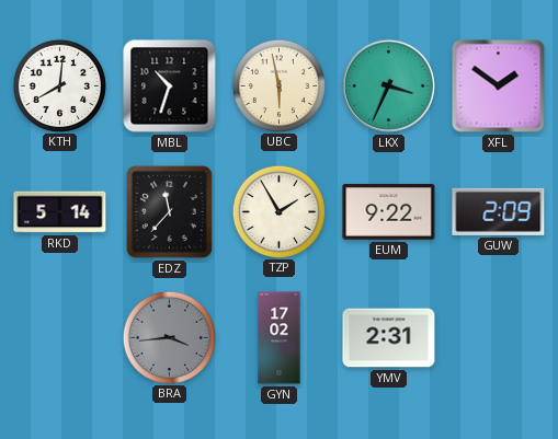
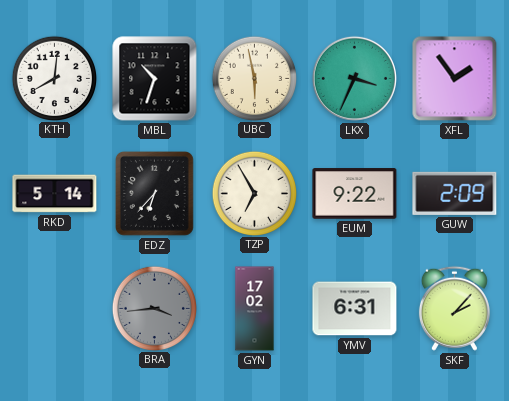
XFL: 1:51 -> 1:54 (455, 79)
EDZ: 11:37 -> 6:37 (154, 193)
TZP: 1:55 -> 6:55 (254, 193)
YMV: 2:31 -> 6:31 (355, 309)
SKF: none -> 2:07 (454, 308)
